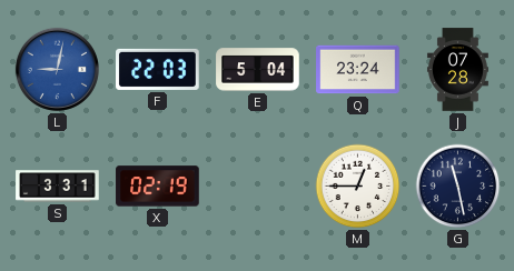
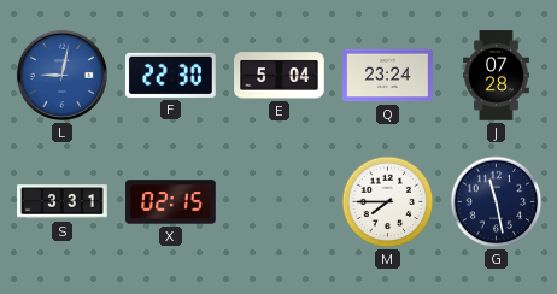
F: 22:03 -> 22:30 (171, 75)
X: 02:19 -> 02:15 (171, 202)
M: 12:45 -> 7:45 (388, 202)
